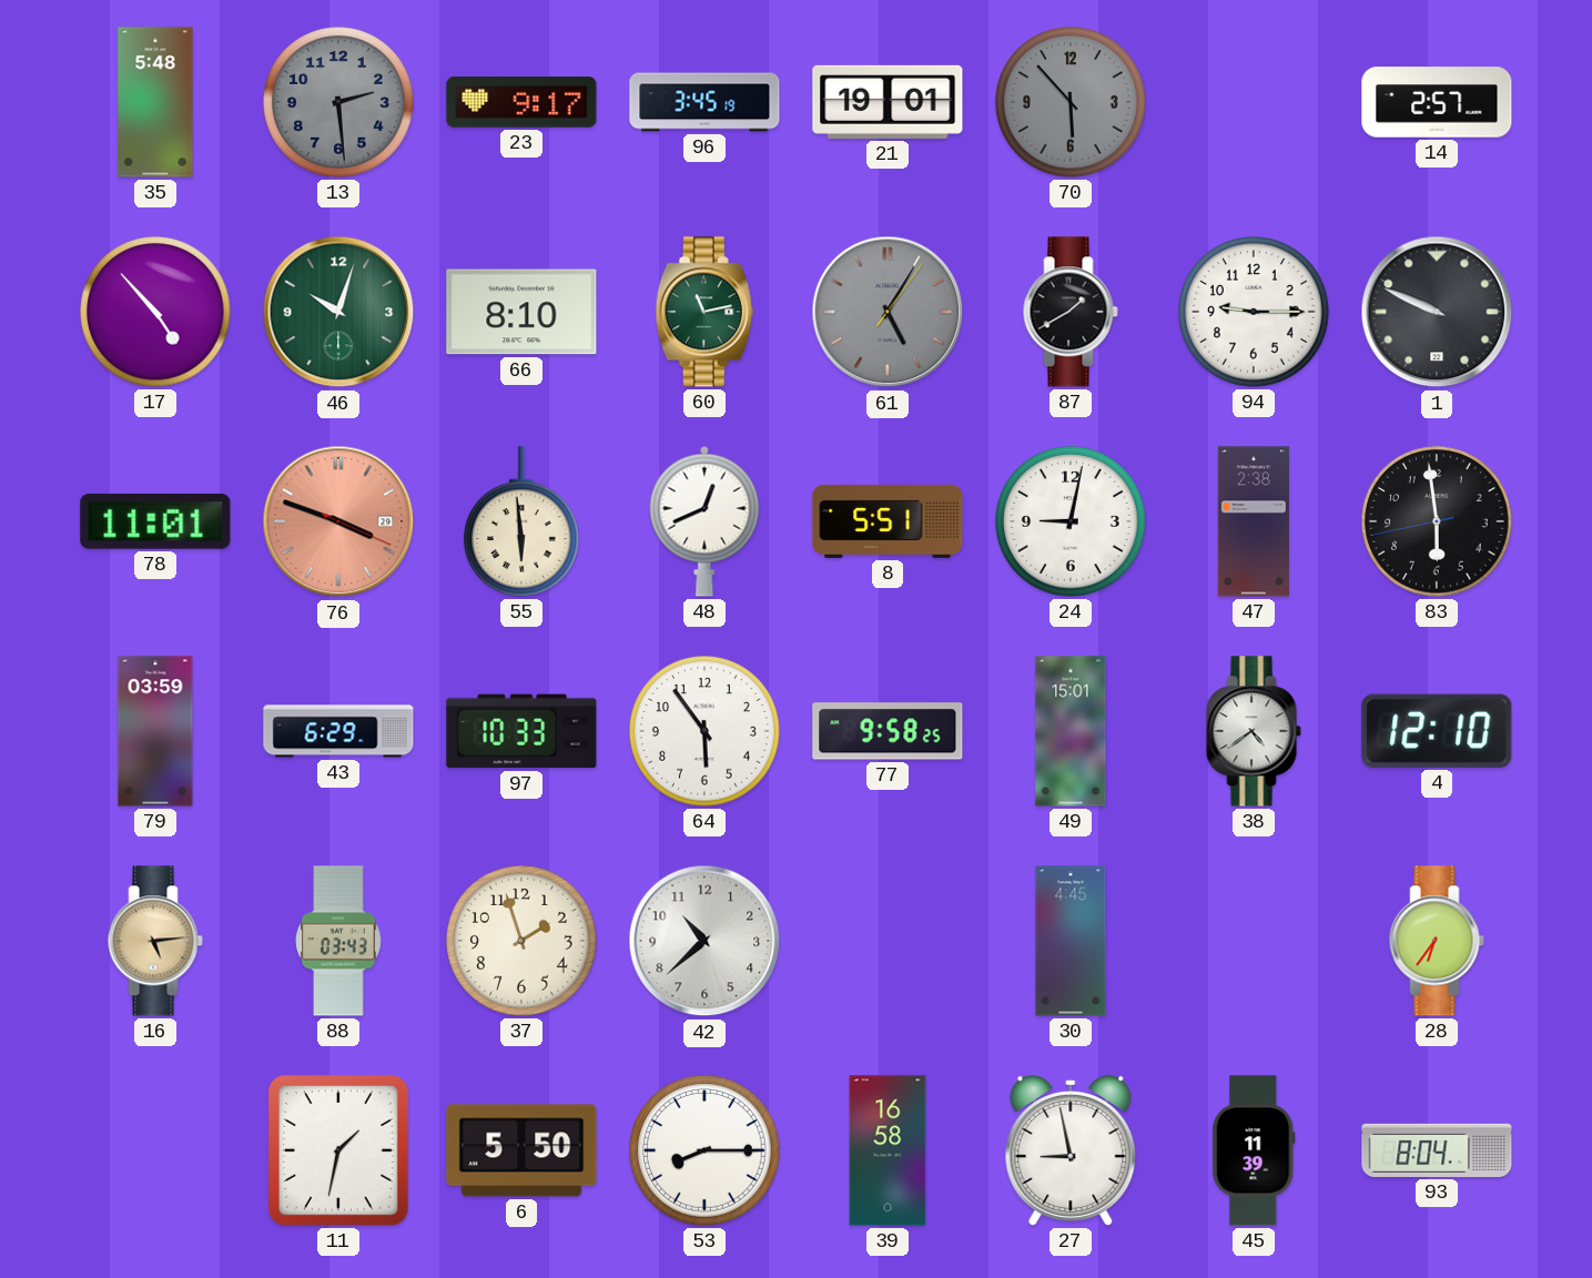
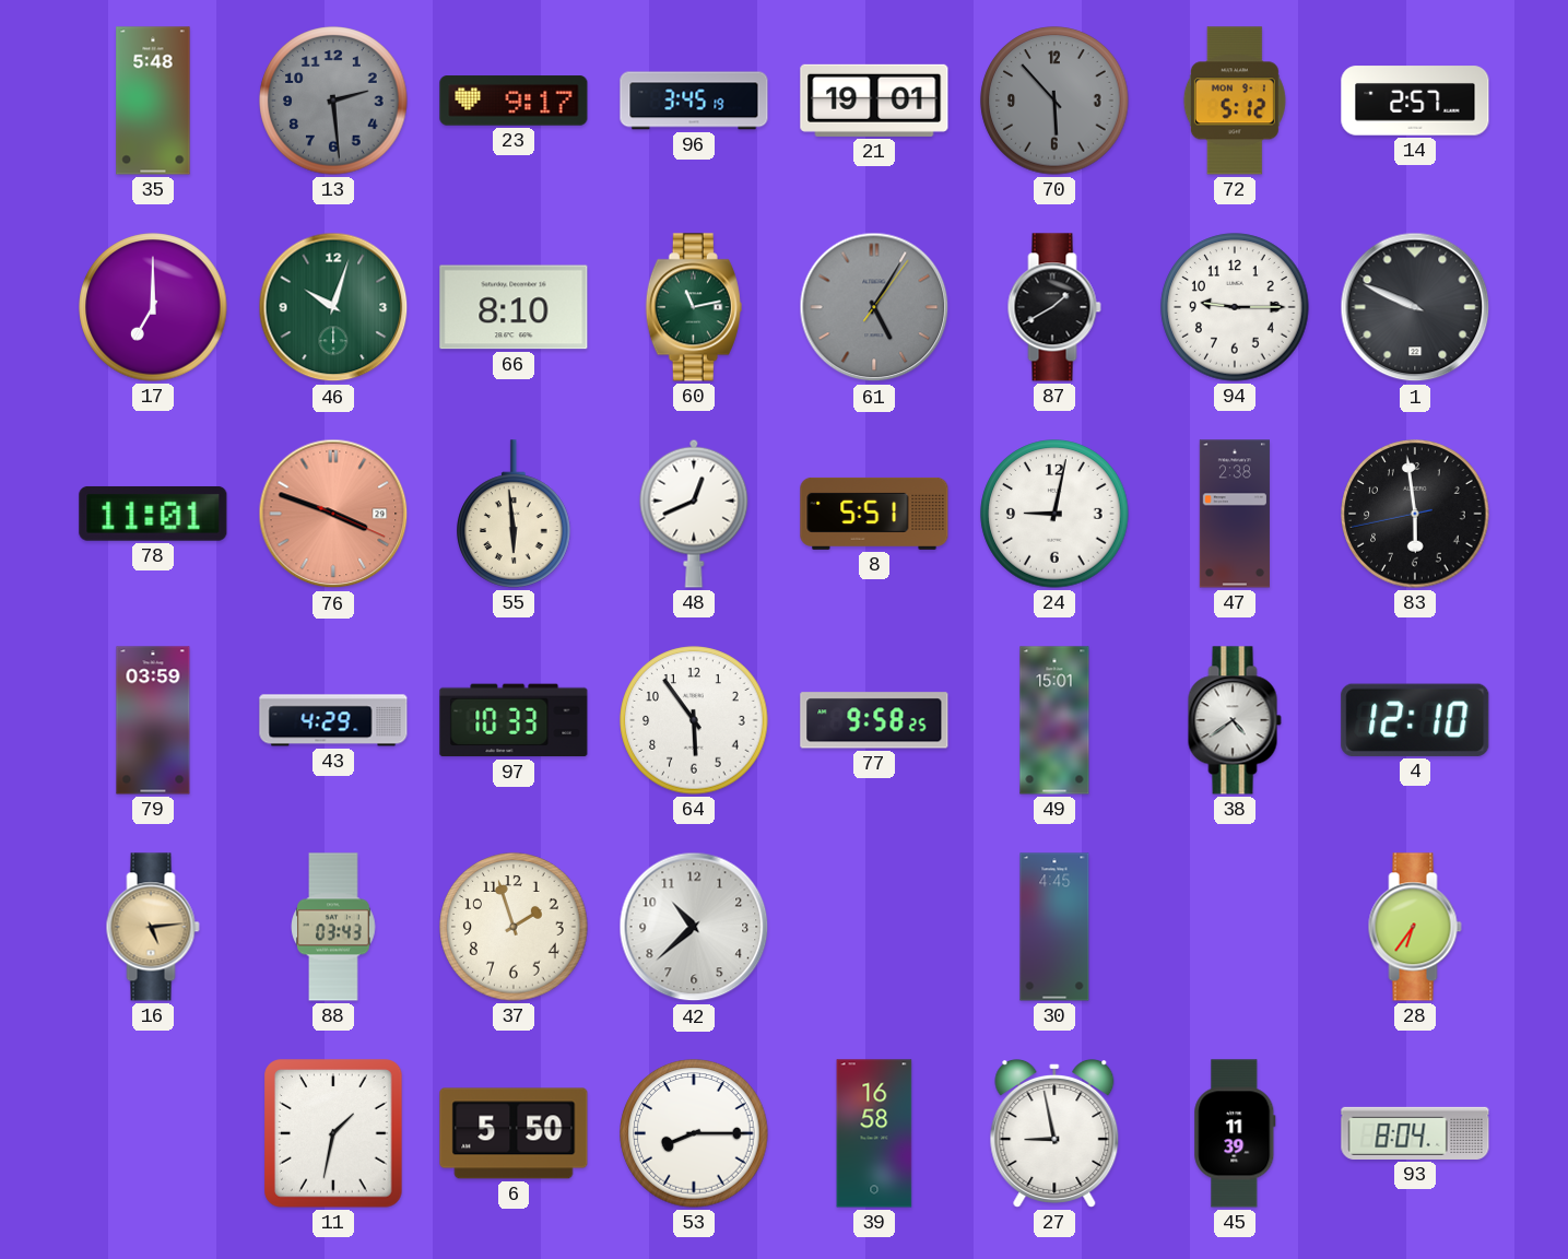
72: none -> 5:12 (1235, 101)
17: 4:53 -> 7:00 (153, 307)
43: 6:29 -> 4:29 (333, 720)
